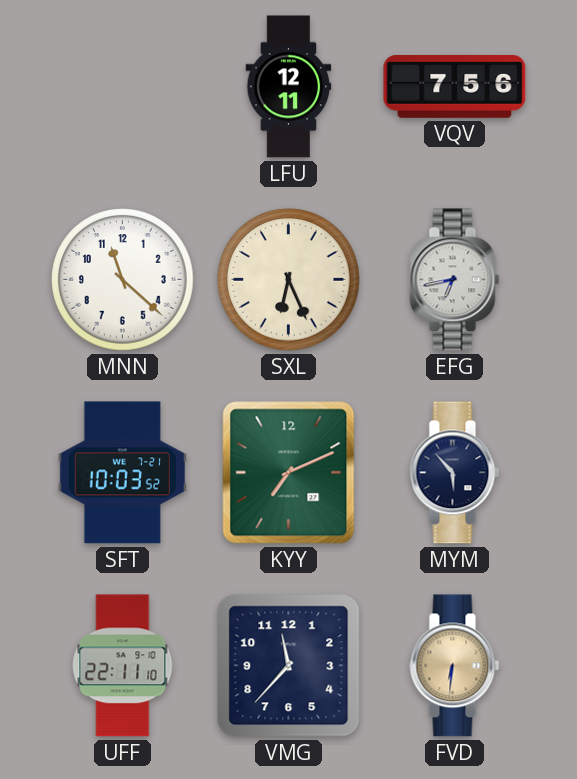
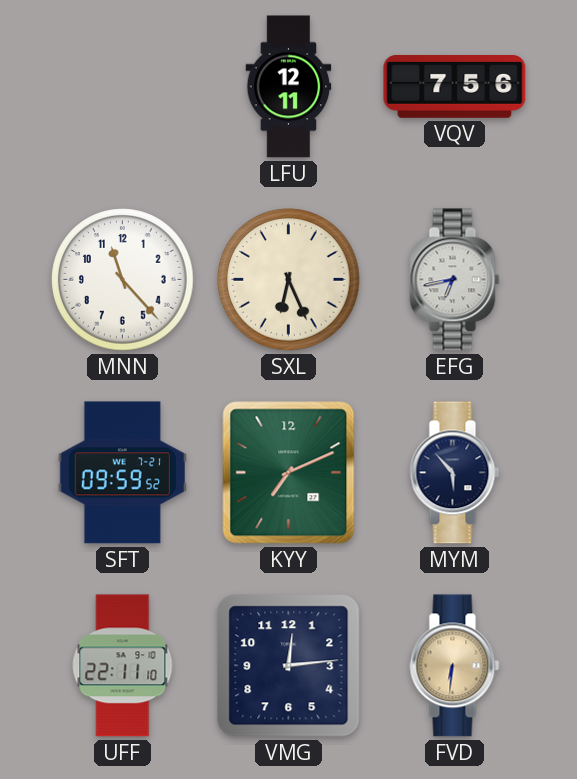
MNN: 11:22 -> 11:23 (123, 280)
SFT: 10:03 -> 09:59 (122, 473)
VMG: 11:37 -> 12:14 (289, 666)
